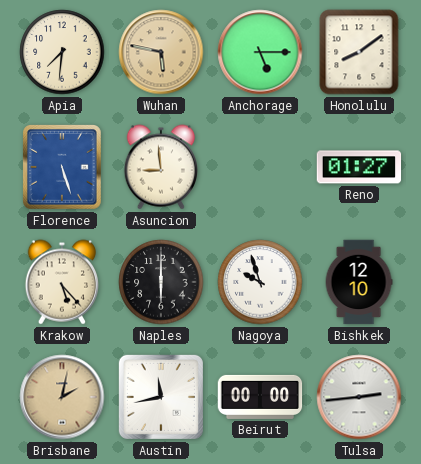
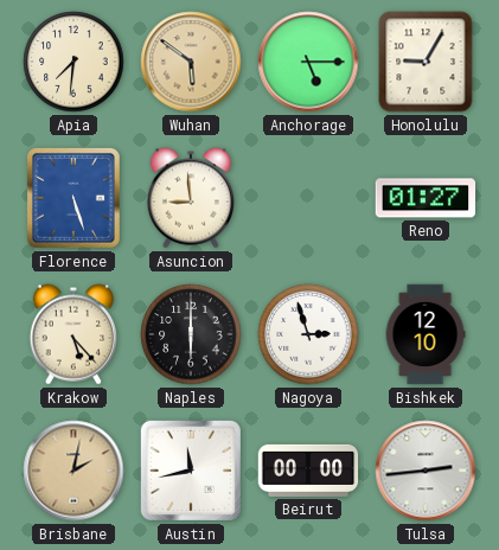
Wuhan: 5:47 -> 5:51 (191, 62)
Honolulu: 8:09 -> 9:05 (426, 62)
Nagoya: 9:57 -> 2:57 (308, 334)
